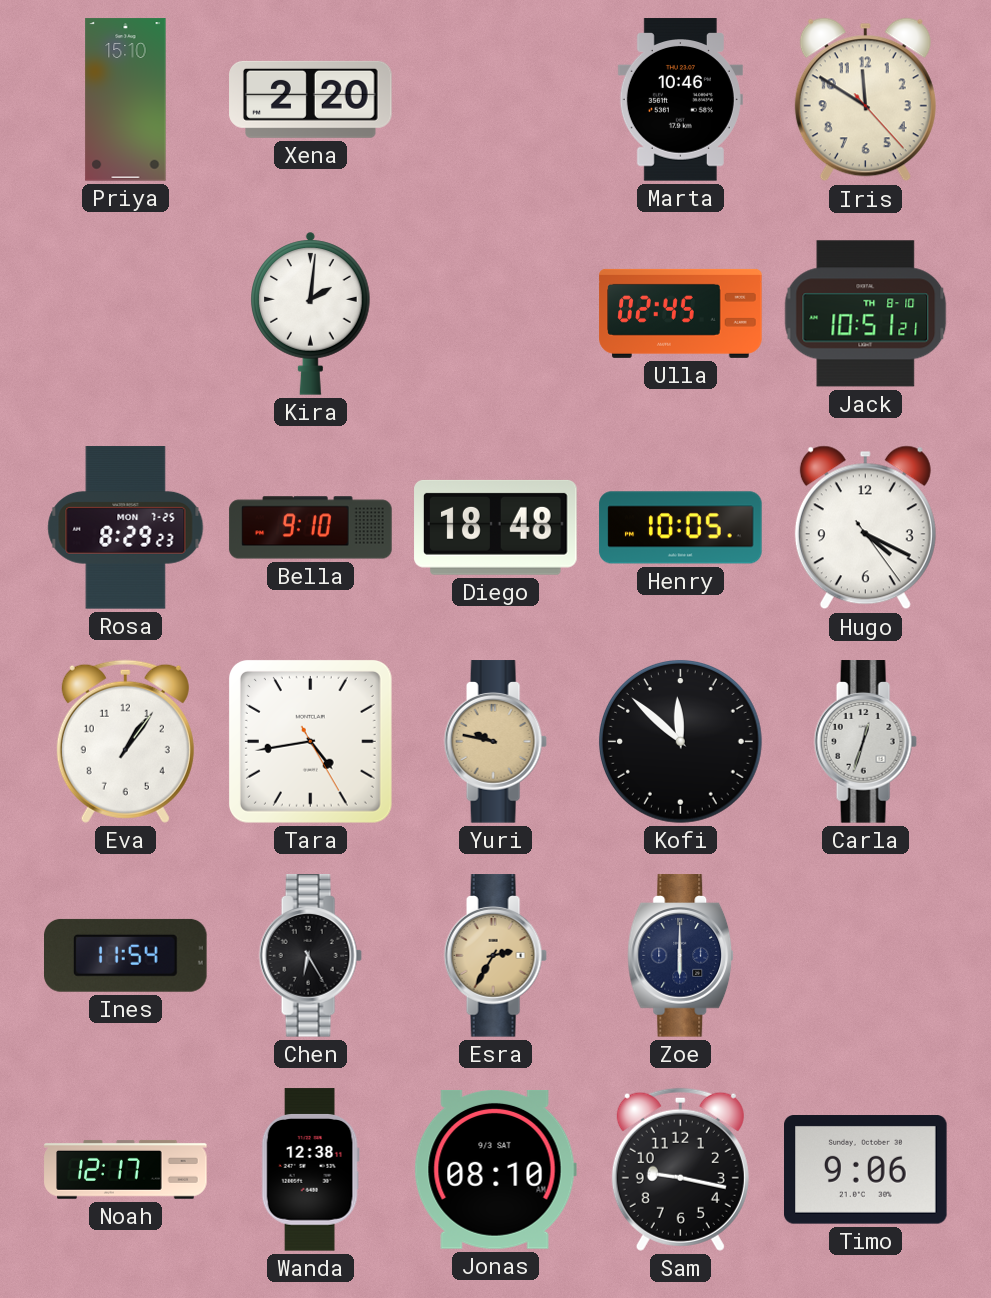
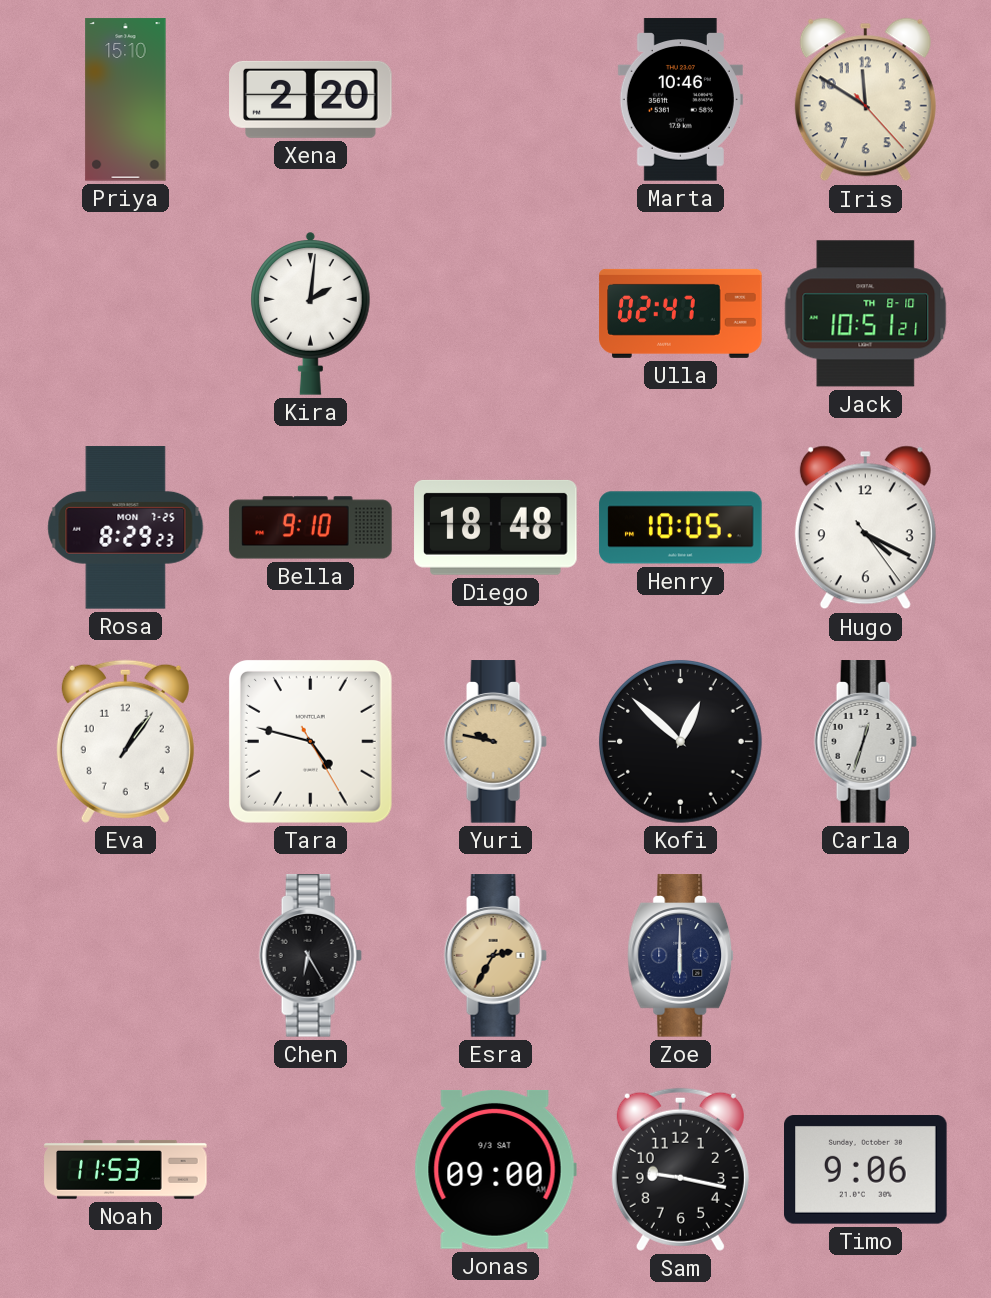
Ulla: 02:45 -> 02:47 (681, 313)
Tara: 4:43 -> 4:47 (310, 741)
Kofi: 11:52 -> 12:52 (680, 741)
Ines: 11:54 -> none (126, 955)
Noah: 12:17 -> 11:53 (126, 1169)
Wanda: 12:38 -> none (310, 1170)
Jonas: 08:10 -> 09:00 (495, 1169)
